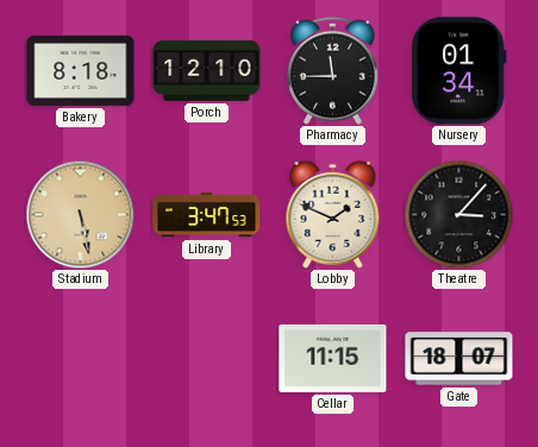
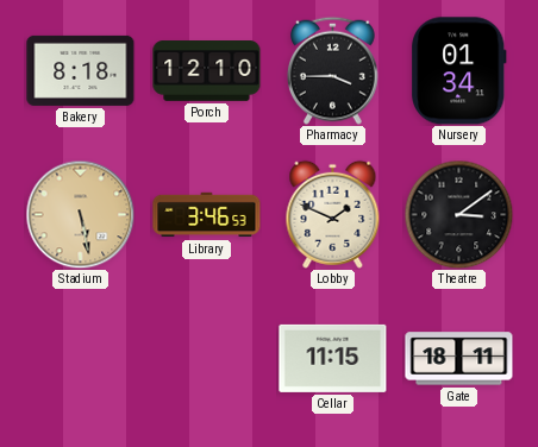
Pharmacy: 11:45 -> 3:45 (332, 70)
Library: 3:47 -> 3:46 (207, 215)
Theatre: 3:07 -> 3:09 (458, 214)
Gate: 18:07 -> 18:11 (459, 359)
